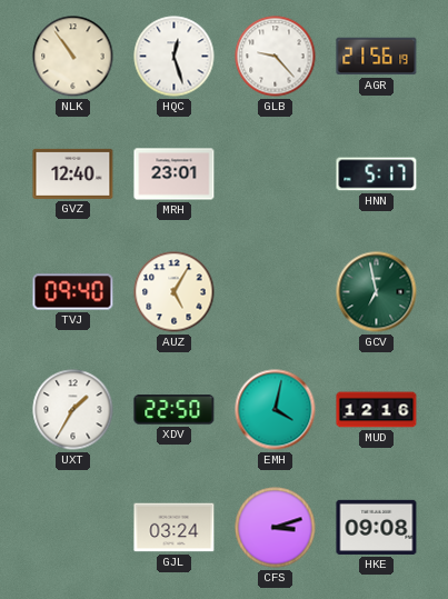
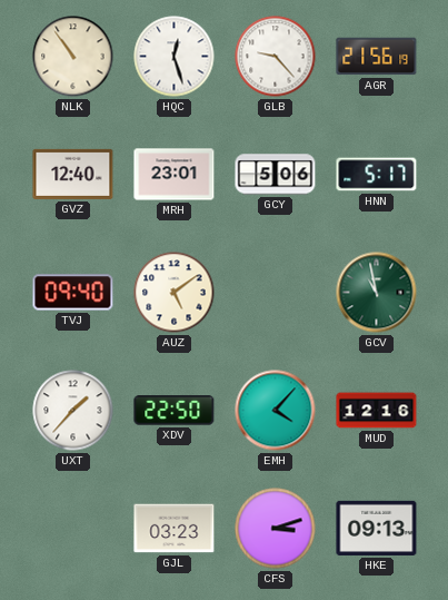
GCY: none -> 5:06 (276, 175)
AUZ: 5:05 -> 5:09 (175, 293)
GCV: 6:58 -> 10:58 (377, 293)
UXT: 1:35 -> 1:37 (73, 411)
EMH: 4:02 -> 4:07 (276, 411)
GJL: 03:24 -> 03:23 (175, 529)
HKE: 09:08 -> 09:13 (377, 528)
